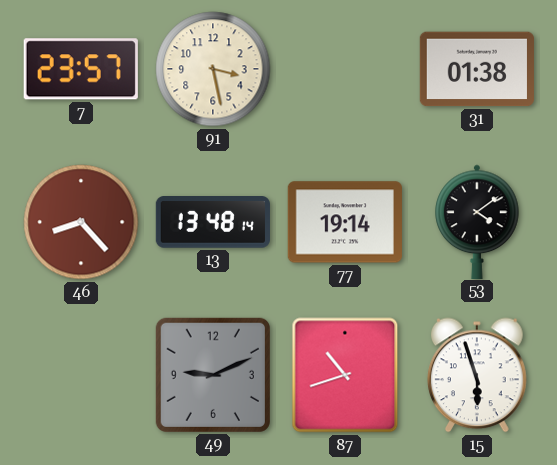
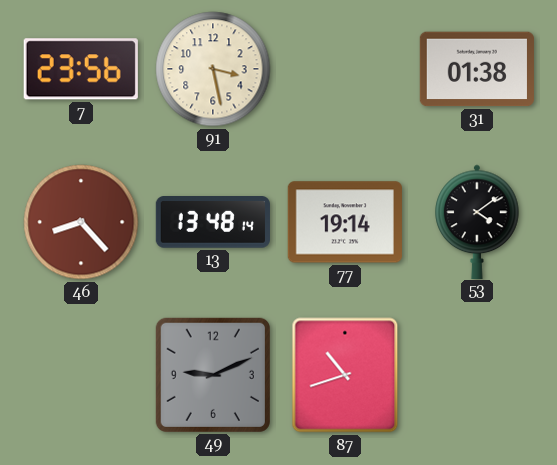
7: 23:57 -> 23:56 (81, 69)
15: 5:57 -> none (478, 375)
